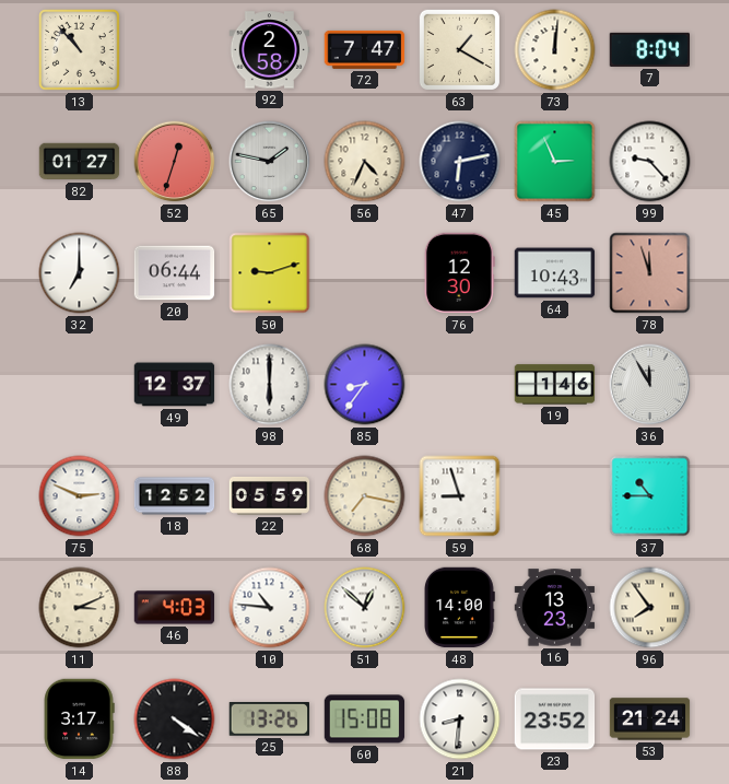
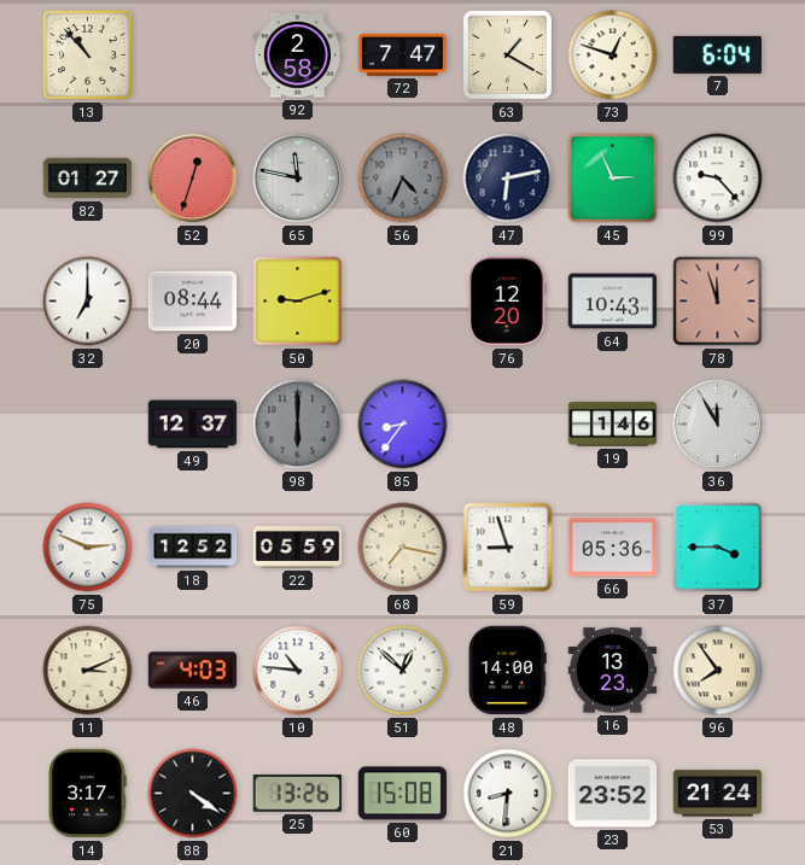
73: 12:01 -> 12:48 (613, 55)
7: 8:04 -> 6:04 (718, 54)
65: 1:47 -> 11:47 (298, 179)
56 dial: cream -> grey (403, 179)
20: 06:44 -> 08:44 (193, 302)
76: 12:30 -> 12:20 (507, 302)
98 dial: white -> grey (298, 425)
66: none -> 05:36 (613, 548)
37: 10:45 -> 3:45 (718, 548)
